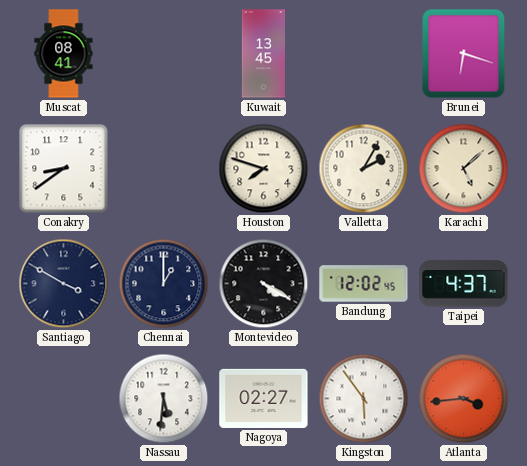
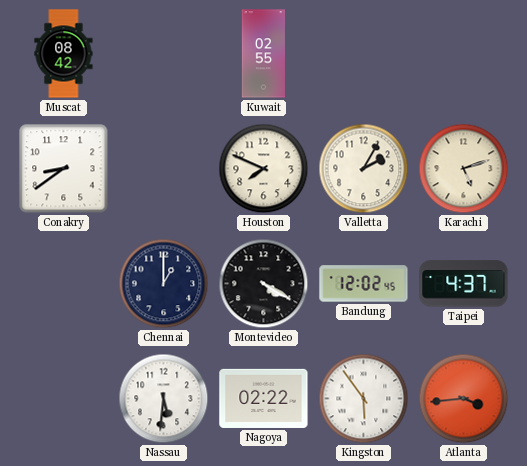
Muscat: 08:41 -> 08:42 (64, 54)
Kuwait: 13:45 -> 02:55 (263, 54)
Brunei: 6:18 -> none (464, 54)
Houston: 7:48 -> 7:49 (264, 169)
Karachi: 5:08 -> 5:12 (464, 169)
Santiago: 3:50 -> none (64, 284)
Nagoya: 02:27 -> 02:22 (264, 398)
